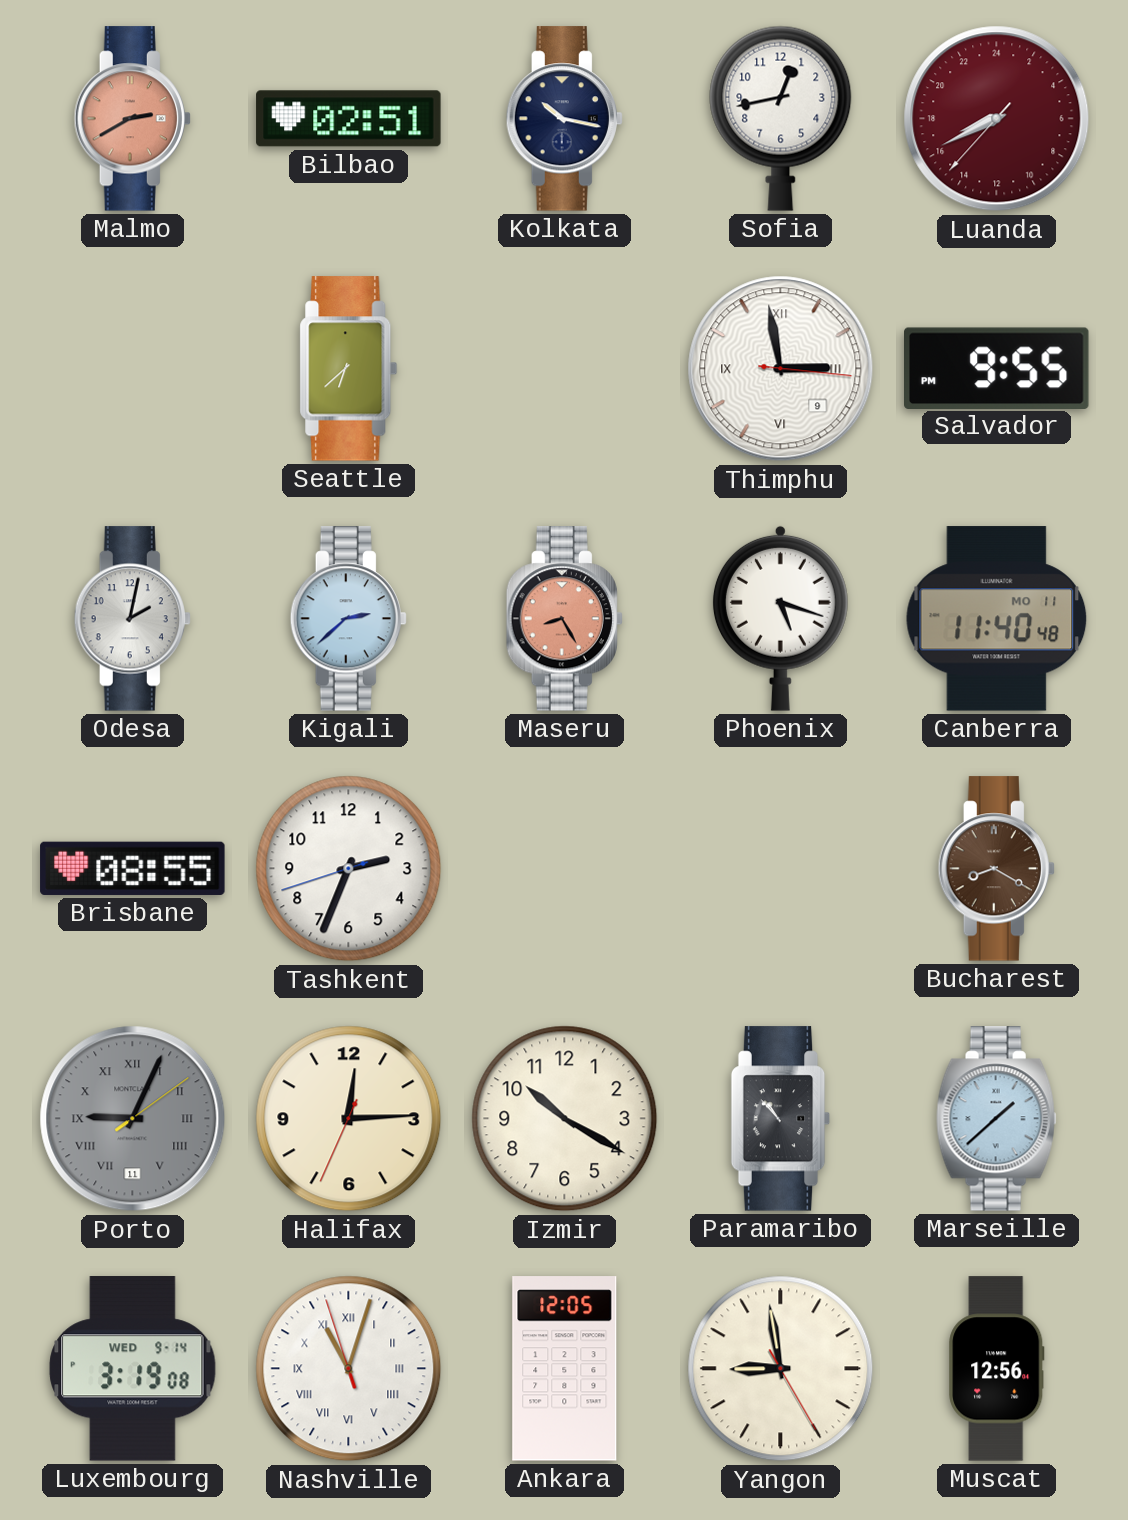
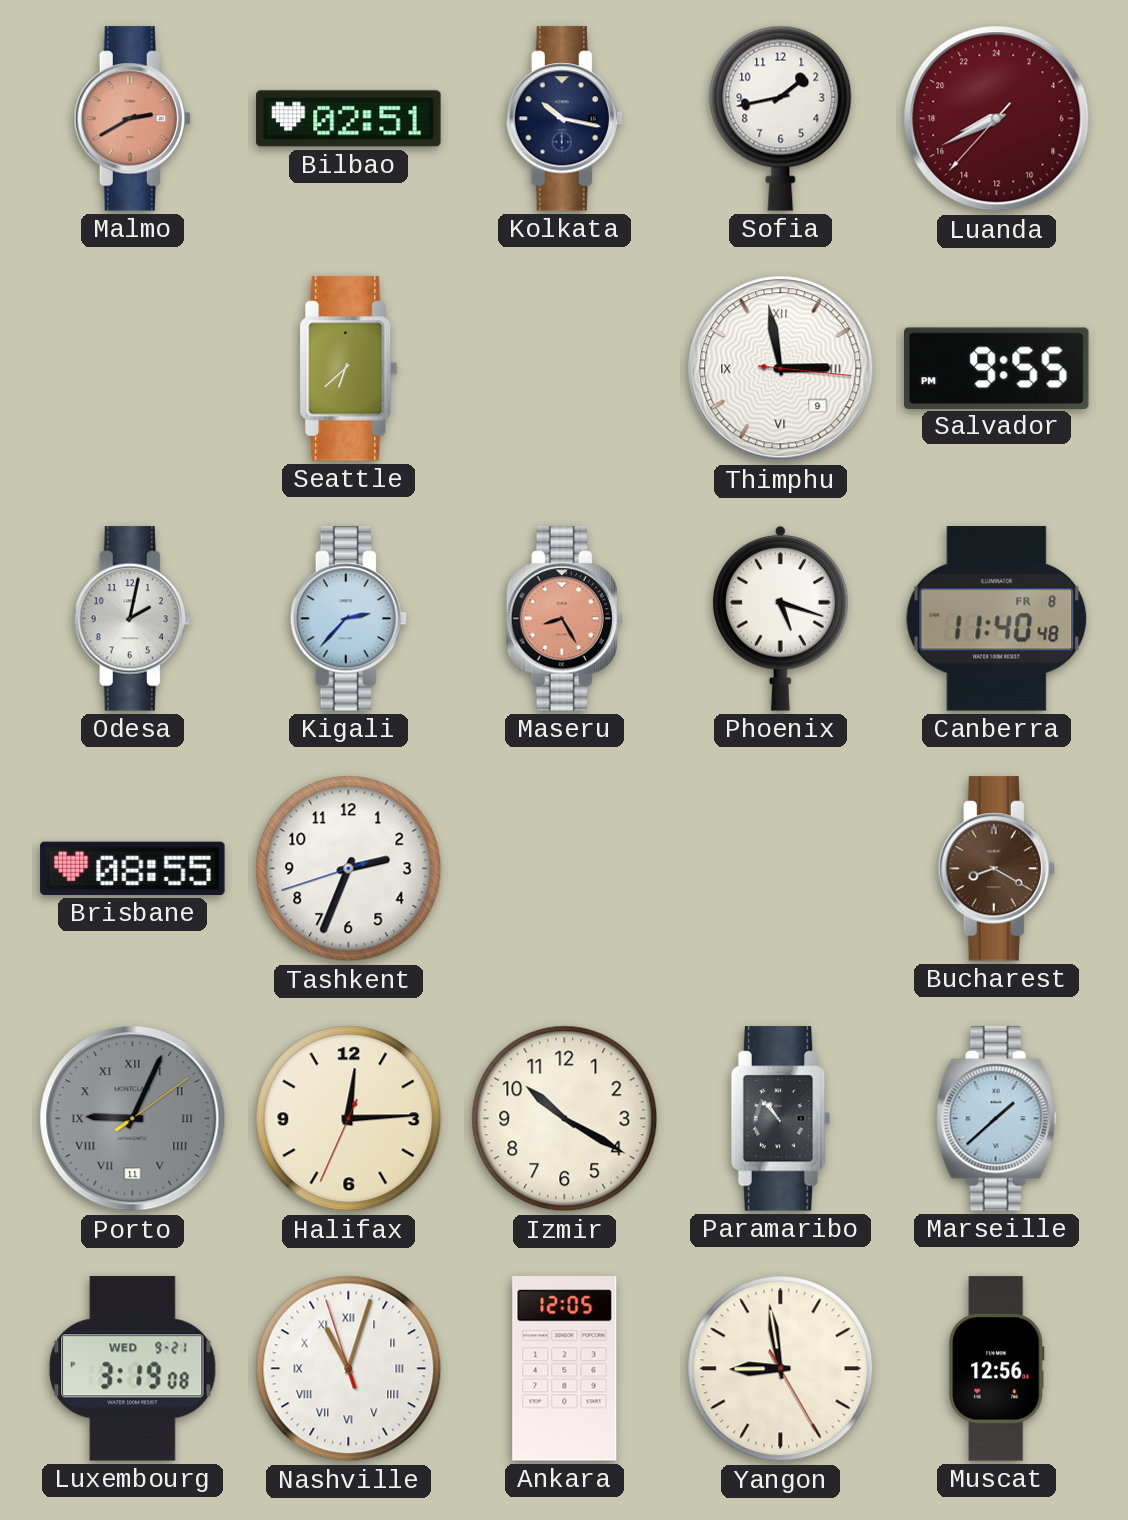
Sofia: 12:43 -> 1:43 (781, 118)
Kigali: 2:38 -> 2:37 (348, 619)
Canberra date: MO 11 -> FR 8 (997, 619)
Luxembourg date: WED 9-14 -> WED 9-21 (133, 1369)
